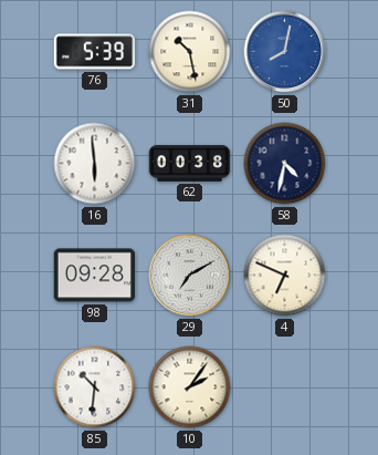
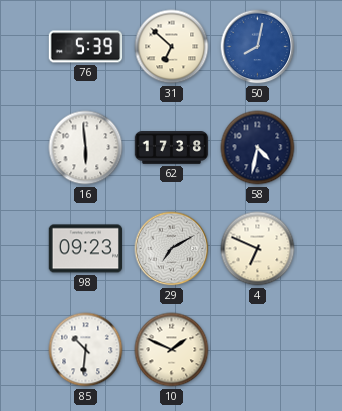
31: 10:28 -> 6:52 (172, 47)
62: 00:38 -> 17:38 (172, 148)
98: 09:28 -> 09:23 (86, 249)
10: 2:06 -> 1:49 (172, 350)
